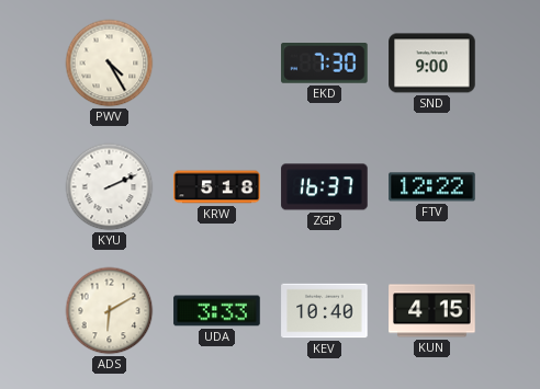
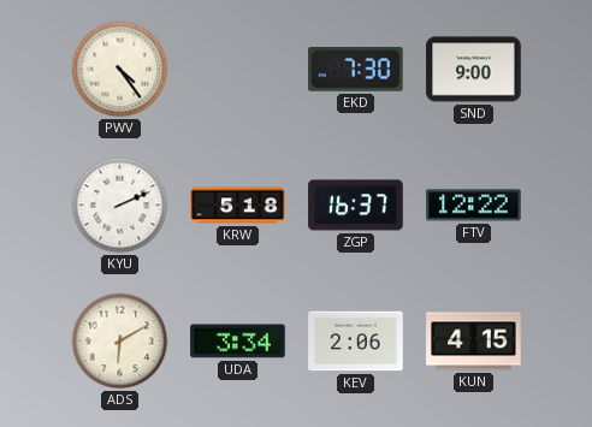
PWV: 4:25 -> 4:24 (120, 70)
UDA: 3:33 -> 3:34 (238, 342)
KEV: 10:40 -> 2:06 (356, 342)
